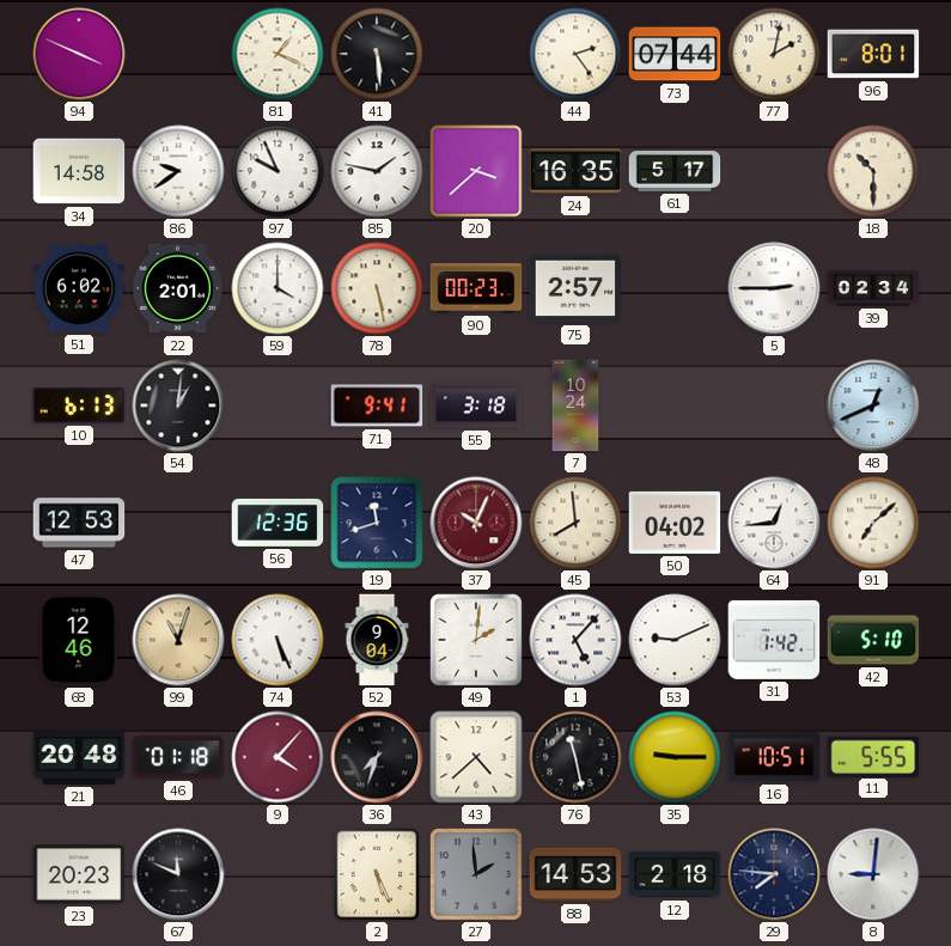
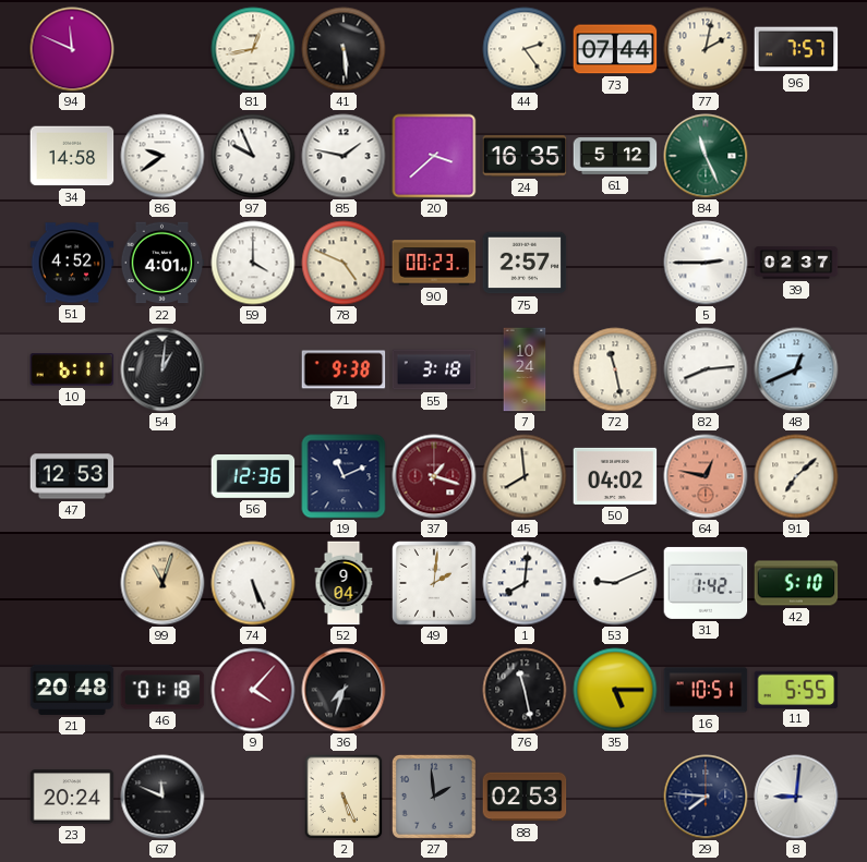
94: 3:49 -> 11:49 (72, 49)
81: 1:19 -> 12:43 (253, 49)
96: 8:01 -> 7:57 (796, 49)
61: 5:17 -> 5:12 (615, 157)
84: none -> 11:26 (706, 156)
18: 10:30 -> none (873, 171)
51: 6:02 -> 4:52 (72, 263)
22: 2:01 -> 4:01 (162, 263)
78: 5:28 -> 4:49 (344, 263)
39: 02:34 -> 02:37 (796, 263)
10: 6:13 -> 6:11 (72, 369)
71: 9:41 -> 9:38 (344, 369)
72: none -> 11:28 (615, 369)
82: none -> 8:14 (706, 369)
19: 11:42 -> 11:11 (344, 476)
37: 10:04 -> 1:18 (434, 476)
64: 12:44 -> 12:47 (706, 476)
64 dial: white -> salmon (706, 476)
68: 12:46 -> none (79, 640)
1: 5:07 -> 8:01 (525, 583)
43: 4:38 -> none (476, 757)
35: 9:15 -> 5:15 (615, 690)
23: 20:23 -> 20:24 (72, 797)
88: 14:53 -> 02:53 (525, 797)
12: 2:18 -> none (675, 874)
